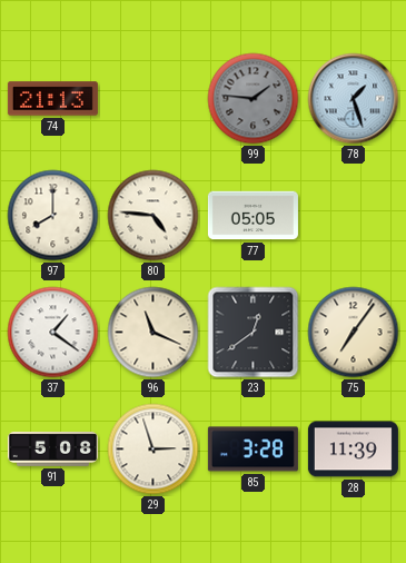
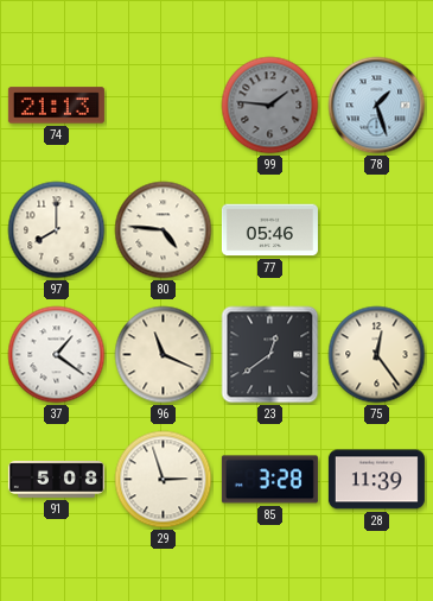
77: 05:05 -> 05:46 (269, 230)
75: 7:06 -> 12:24 (377, 355)
